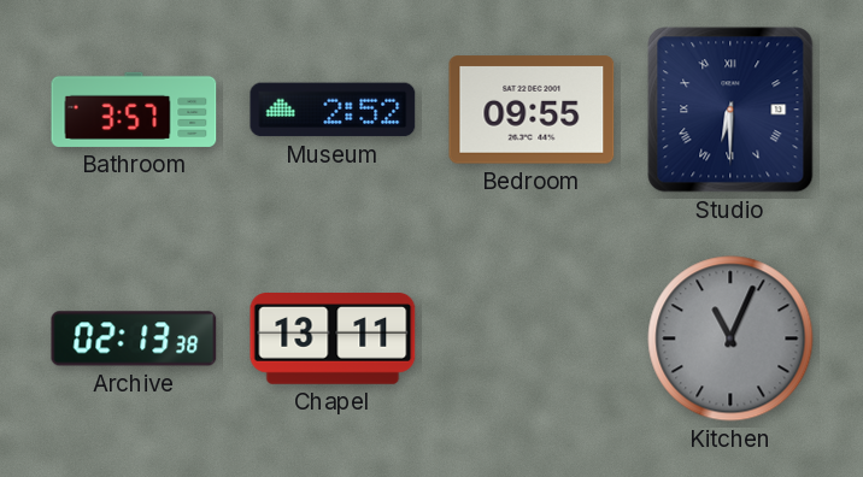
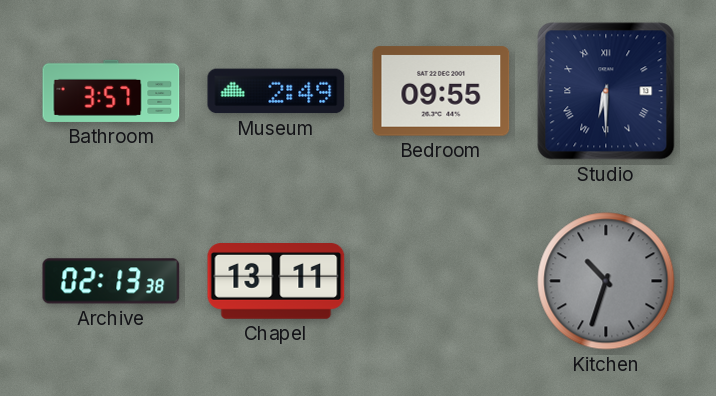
Museum: 2:52 -> 2:49 (276, 91)
Kitchen: 11:04 -> 10:33 (606, 281)
